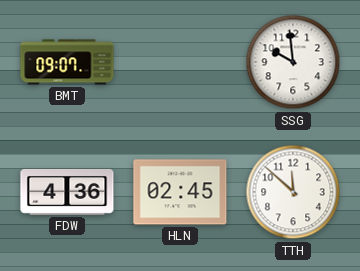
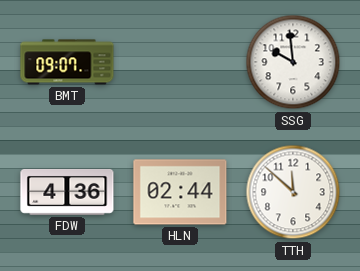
HLN: 02:45 -> 02:44 (180, 192)
